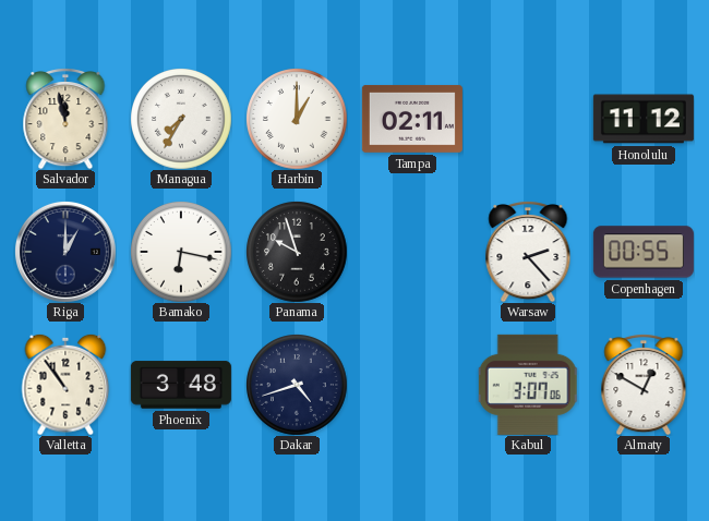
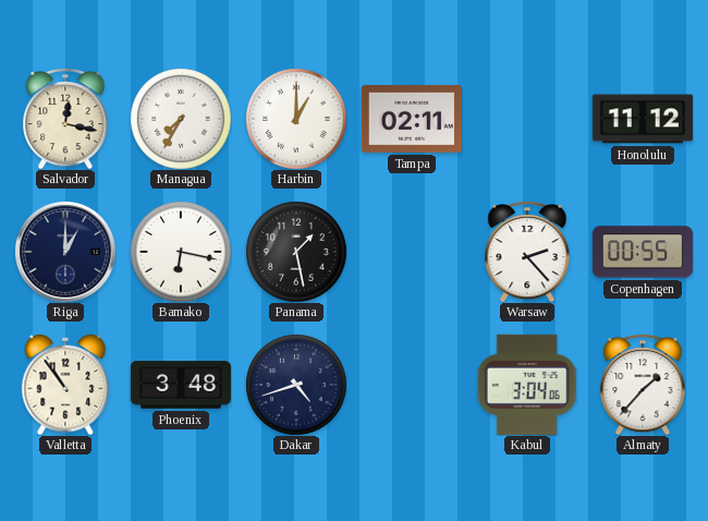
Salvador: 11:58 -> 12:17 (65, 119)
Panama: 9:57 -> 1:28 (296, 252)
Kabul: 3:07 -> 3:04 (527, 385)
Almaty: 12:50 -> 1:37 (643, 385)
